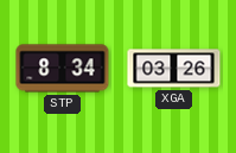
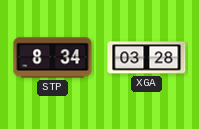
XGA: 03:26 -> 03:28 (147, 58)
